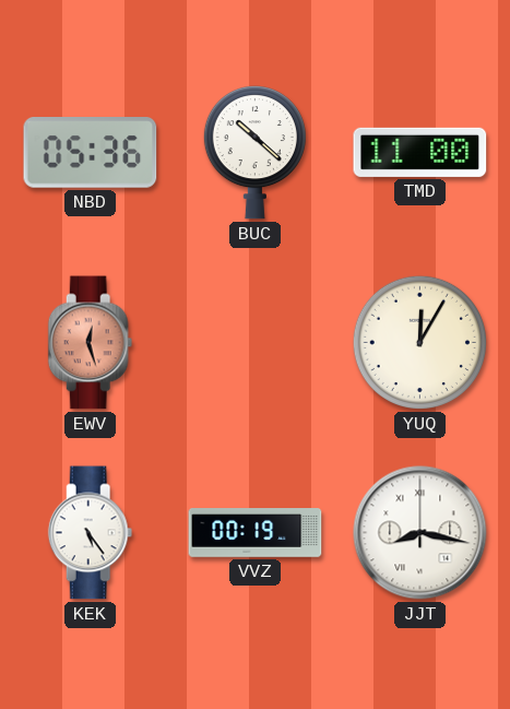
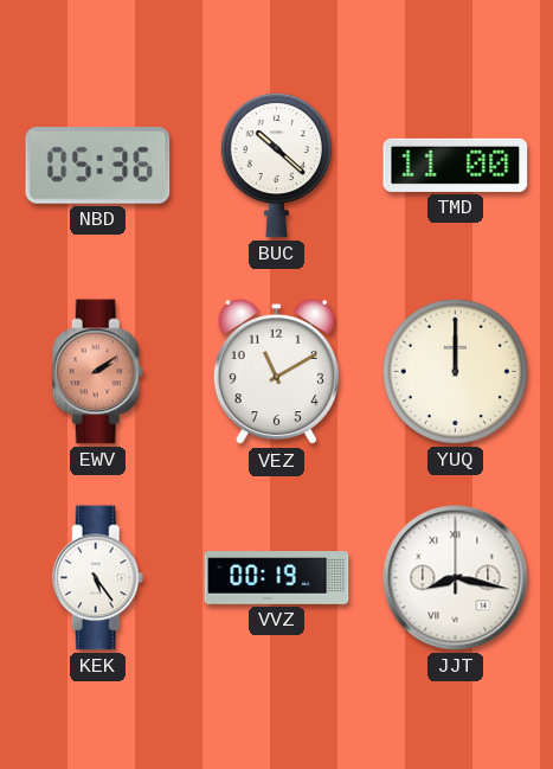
EWV: 12:27 -> 2:09 (98, 372)
VEZ: none -> 11:10 (276, 372)
YUQ: 12:05 -> 12:00 (455, 371)
